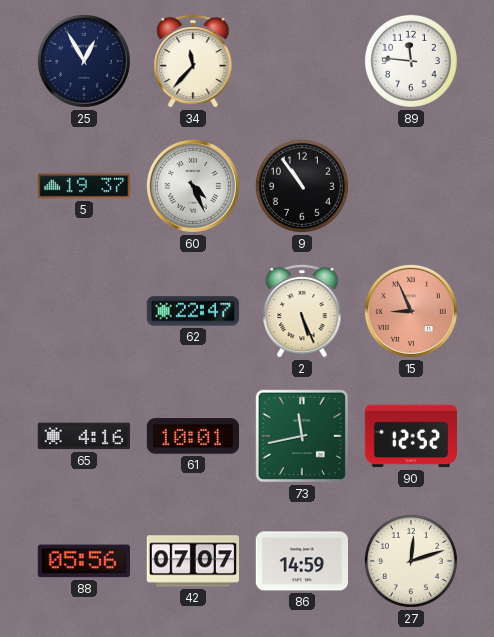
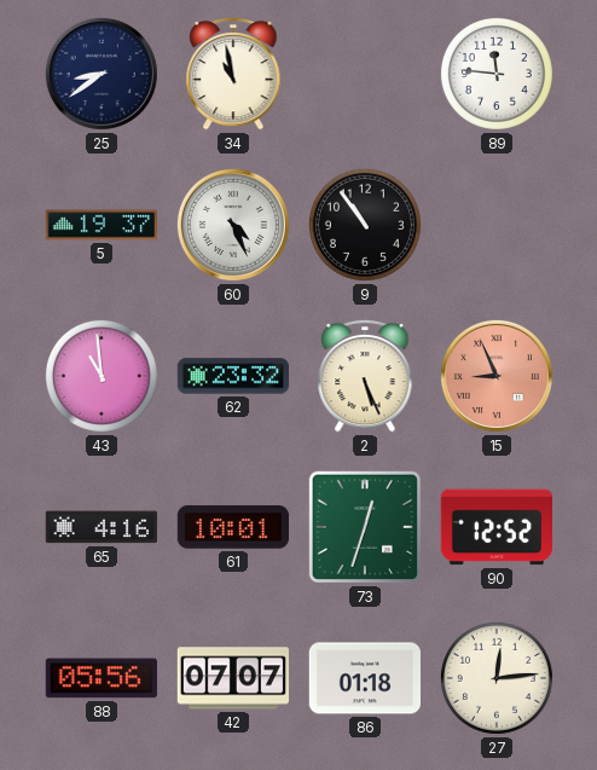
25: 12:55 -> 8:39 (102, 74)
34: 11:37 -> 10:58 (233, 74)
43: none -> 10:59 (102, 376)
62: 22:47 -> 23:32 (233, 376)
73: 11:43 -> 12:33 (365, 527)
86: 14:59 -> 01:18 (364, 678)
27: 12:12 -> 12:14 (497, 678)
